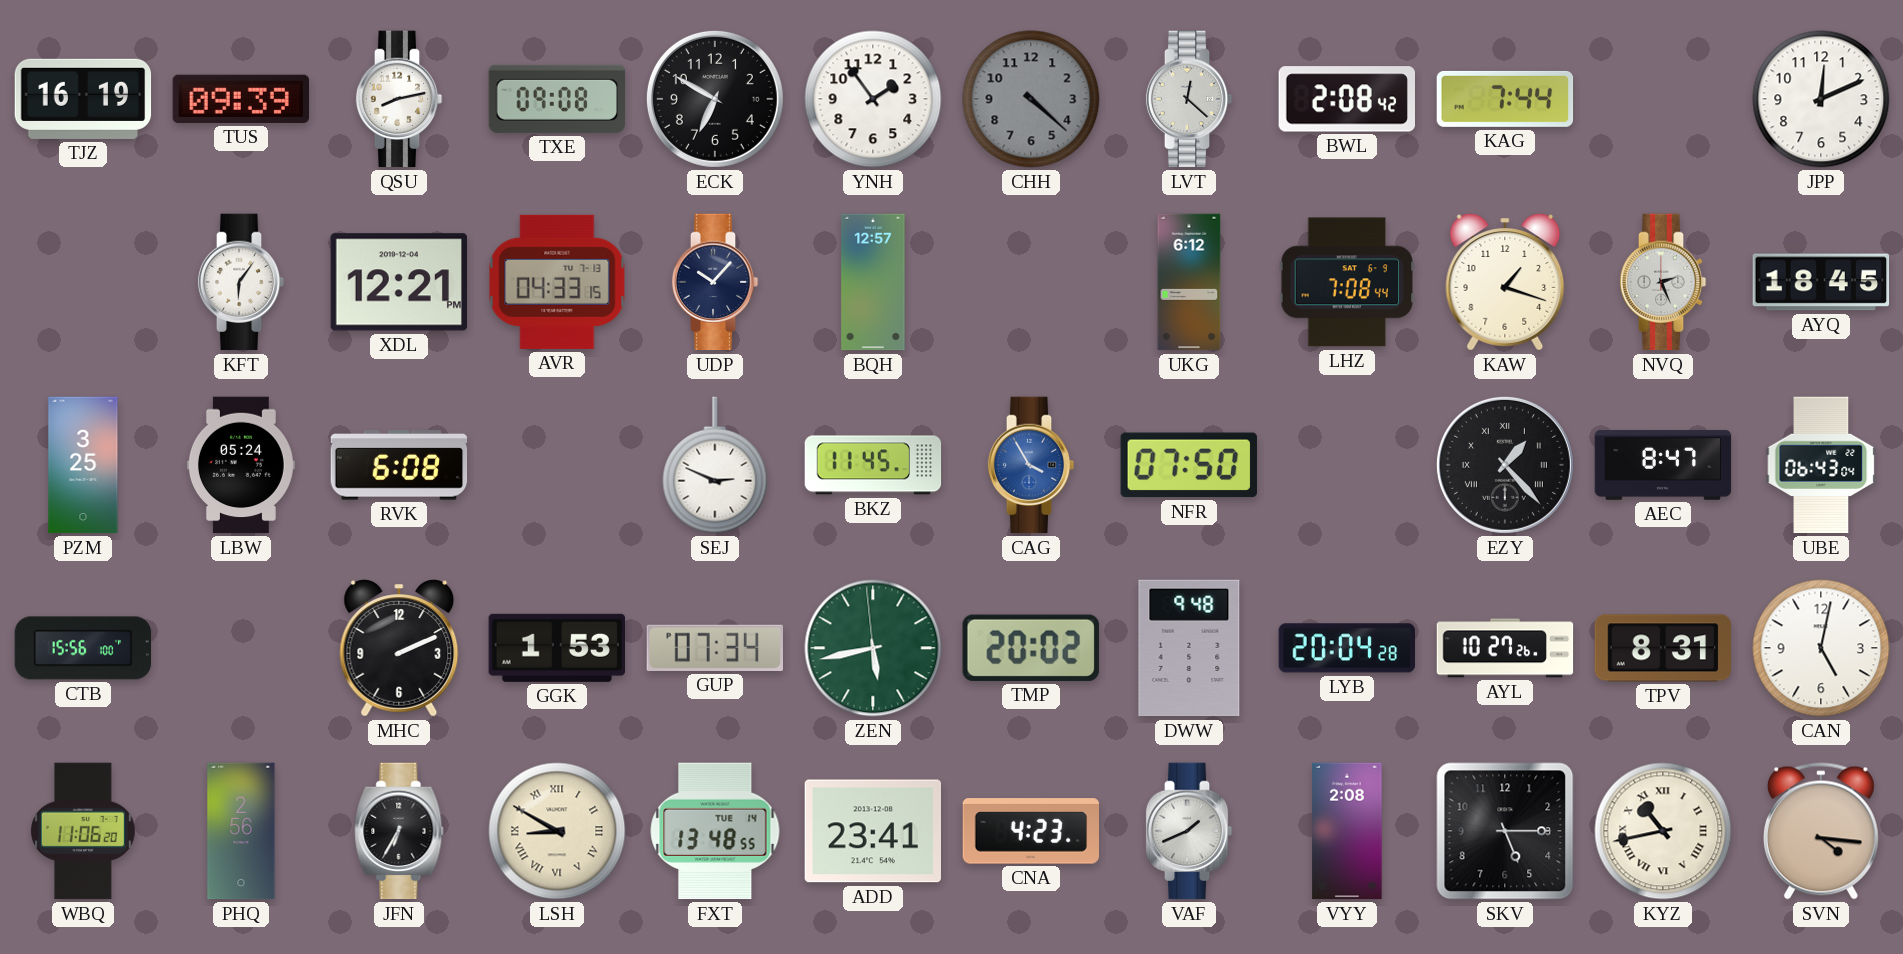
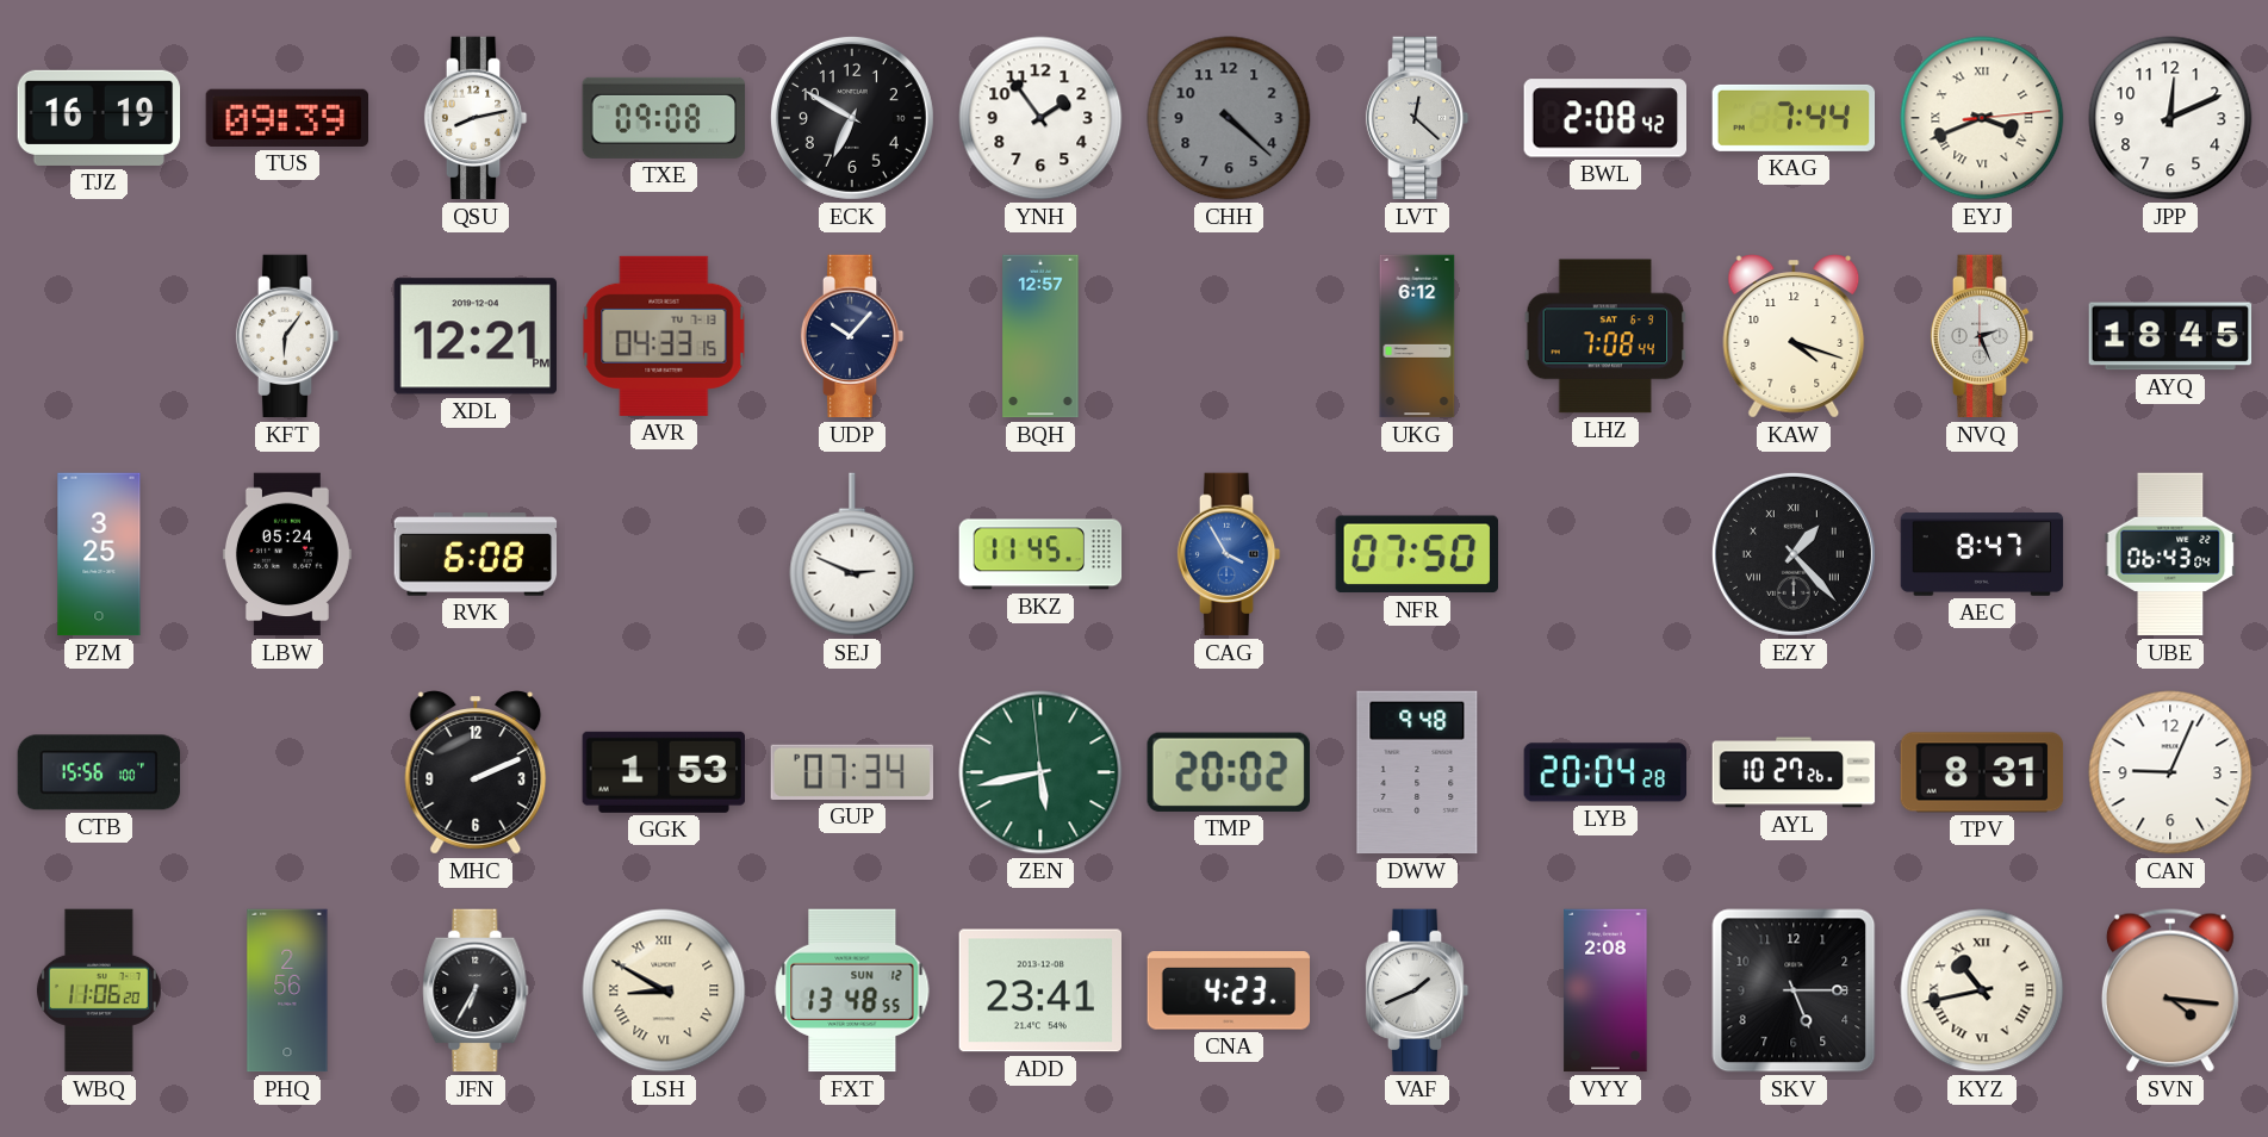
EYJ: none -> 3:41 (1982, 118)
KAW: 1:18 -> 4:18 (1794, 336)
CAN: 5:02 -> 9:04 (2170, 772)
FXT date: TUE 14 -> SUN 12 (852, 990)
